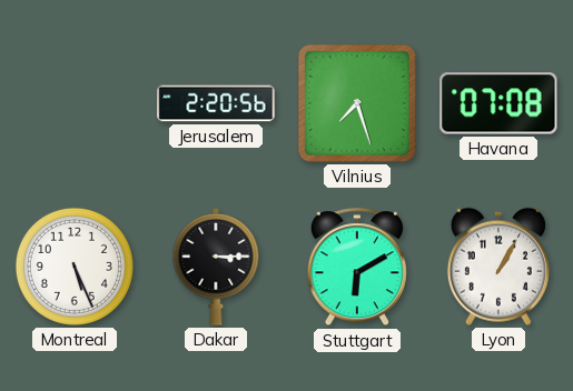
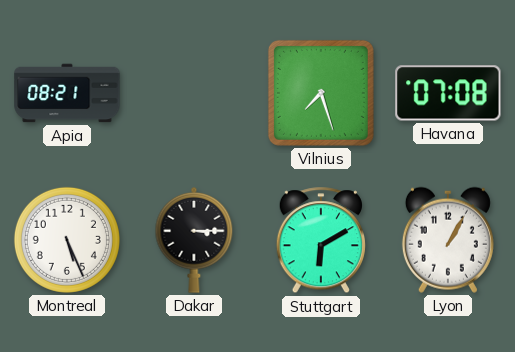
Apia: none -> 08:21 (67, 93)
Jerusalem: 2:20 -> none (216, 103)
